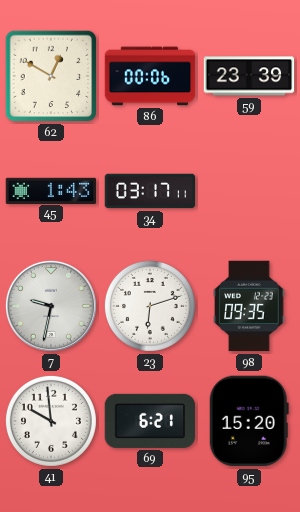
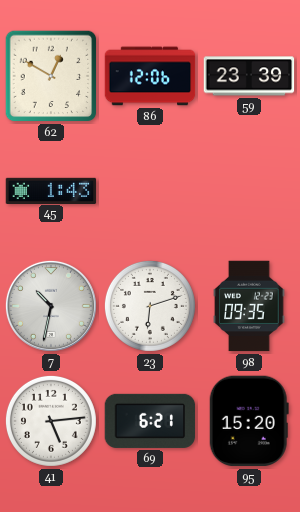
86: 00:06 -> 12:06 (150, 76)
34: 03:17 -> none (150, 191)
7: 9:32 -> 10:32 (51, 306)
41: 9:59 -> 5:14 (51, 421)
